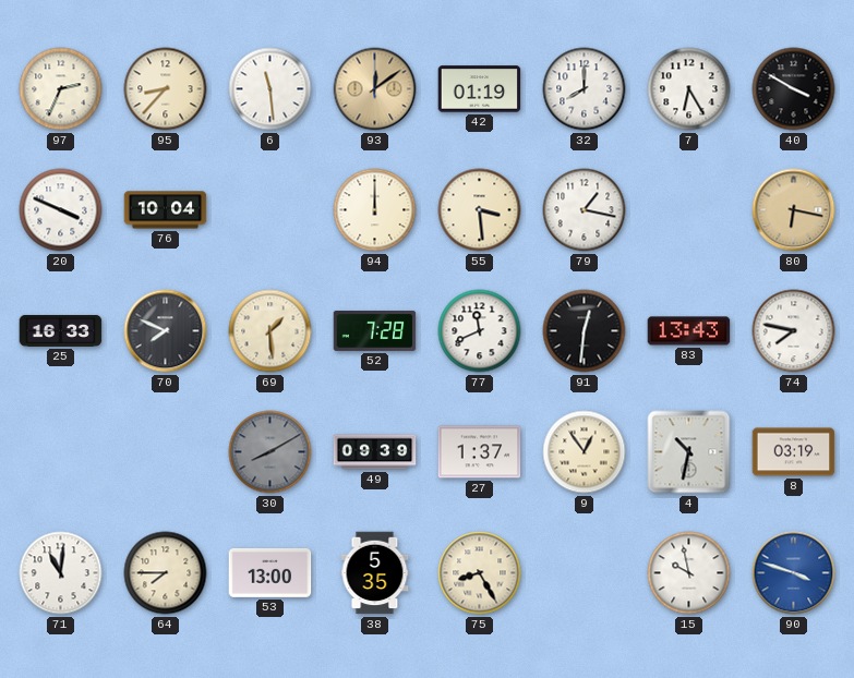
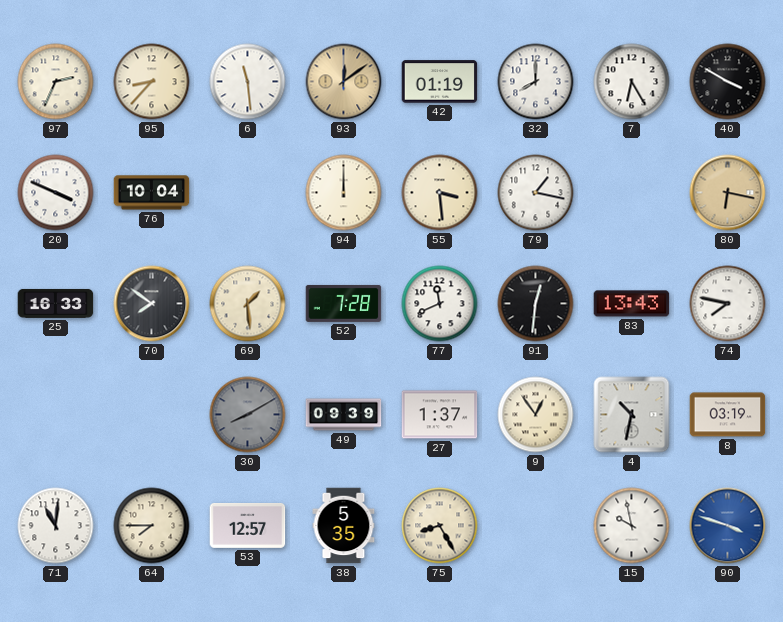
70: 7:49 -> 7:51 (152, 304)
53: 13:00 -> 12:57 (248, 526)
